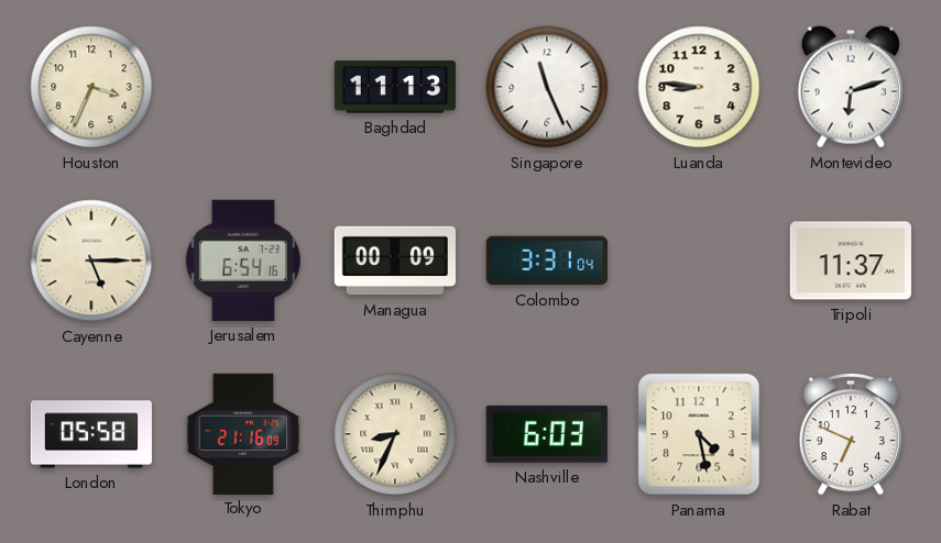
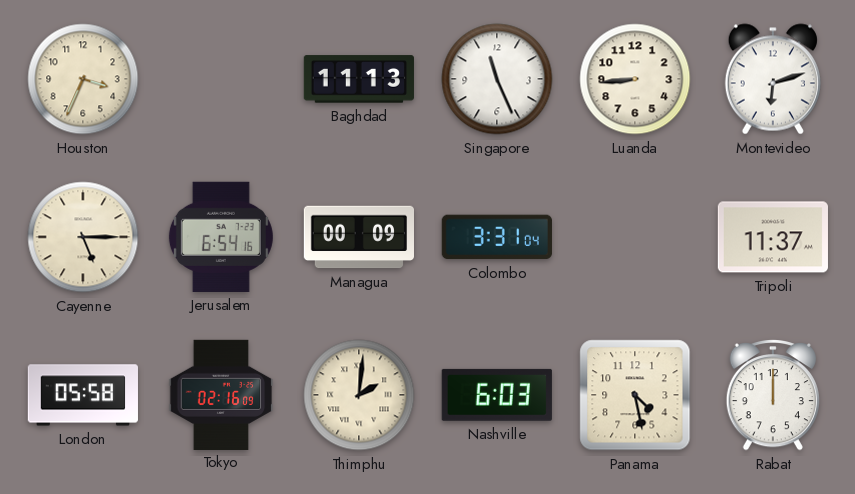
Luanda: 8:46 -> 8:44 (635, 79)
Tokyo: 21:16 -> 02:16 (221, 394)
Thimphu: 8:34 -> 2:01 (359, 395)
Rabat: 6:49 -> 12:00 (773, 395)
